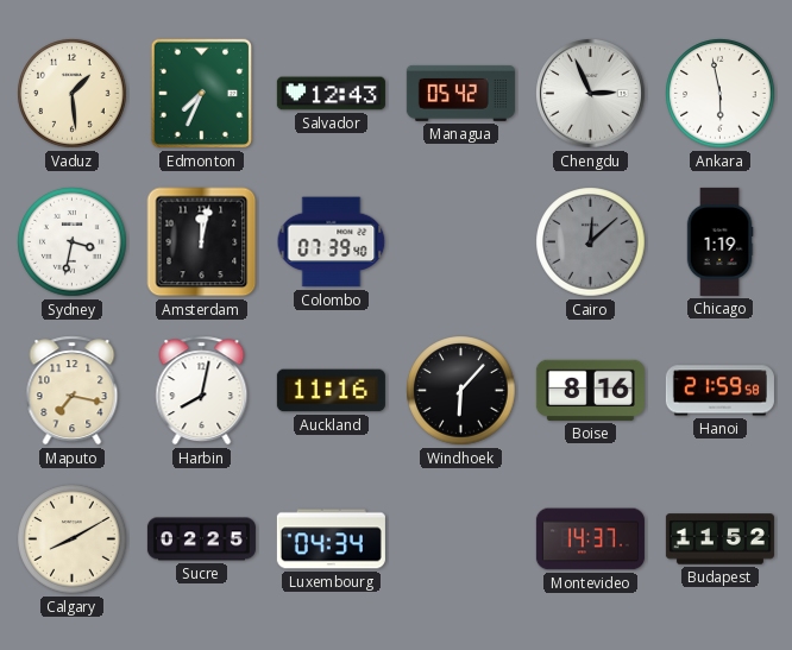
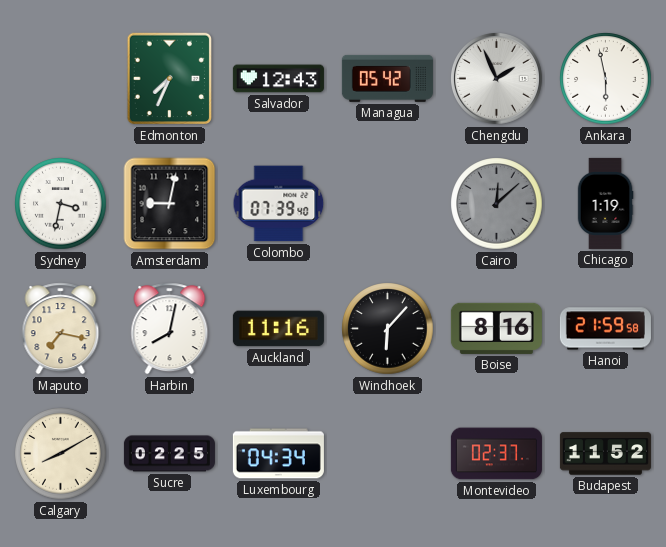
Vaduz: 1:29 -> none (73, 94)
Chengdu: 2:56 -> 1:56 (497, 79)
Amsterdam: 12:02 -> 9:02 (170, 204)
Montevideo: 14:37 -> 02:37 (496, 454)
